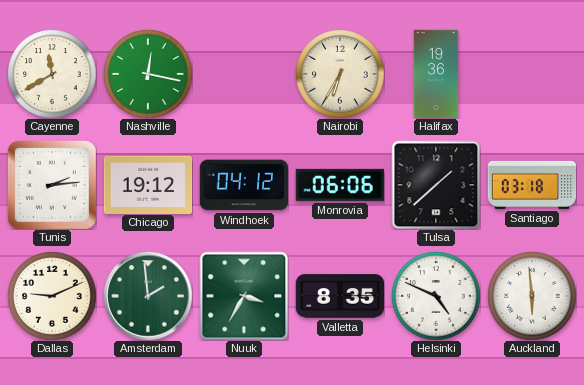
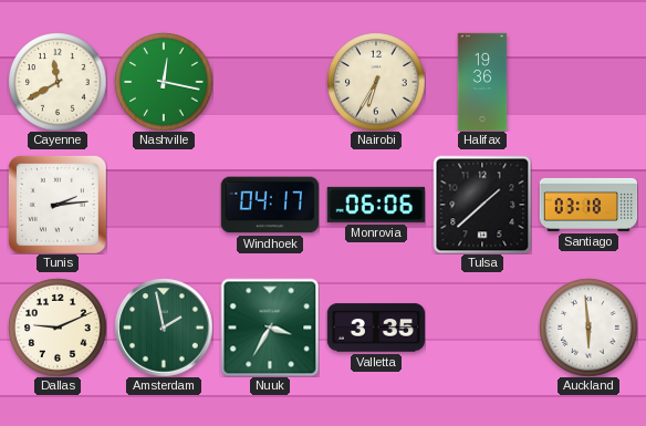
Chicago: 19:12 -> none (148, 184)
Windhoek: 04:12 -> 04:17 (269, 205)
Amsterdam: 1:59 -> 1:58 (164, 328)
Valletta: 8:35 -> 3:35 (375, 328)
Helsinki: 4:49 -> none (436, 296)
